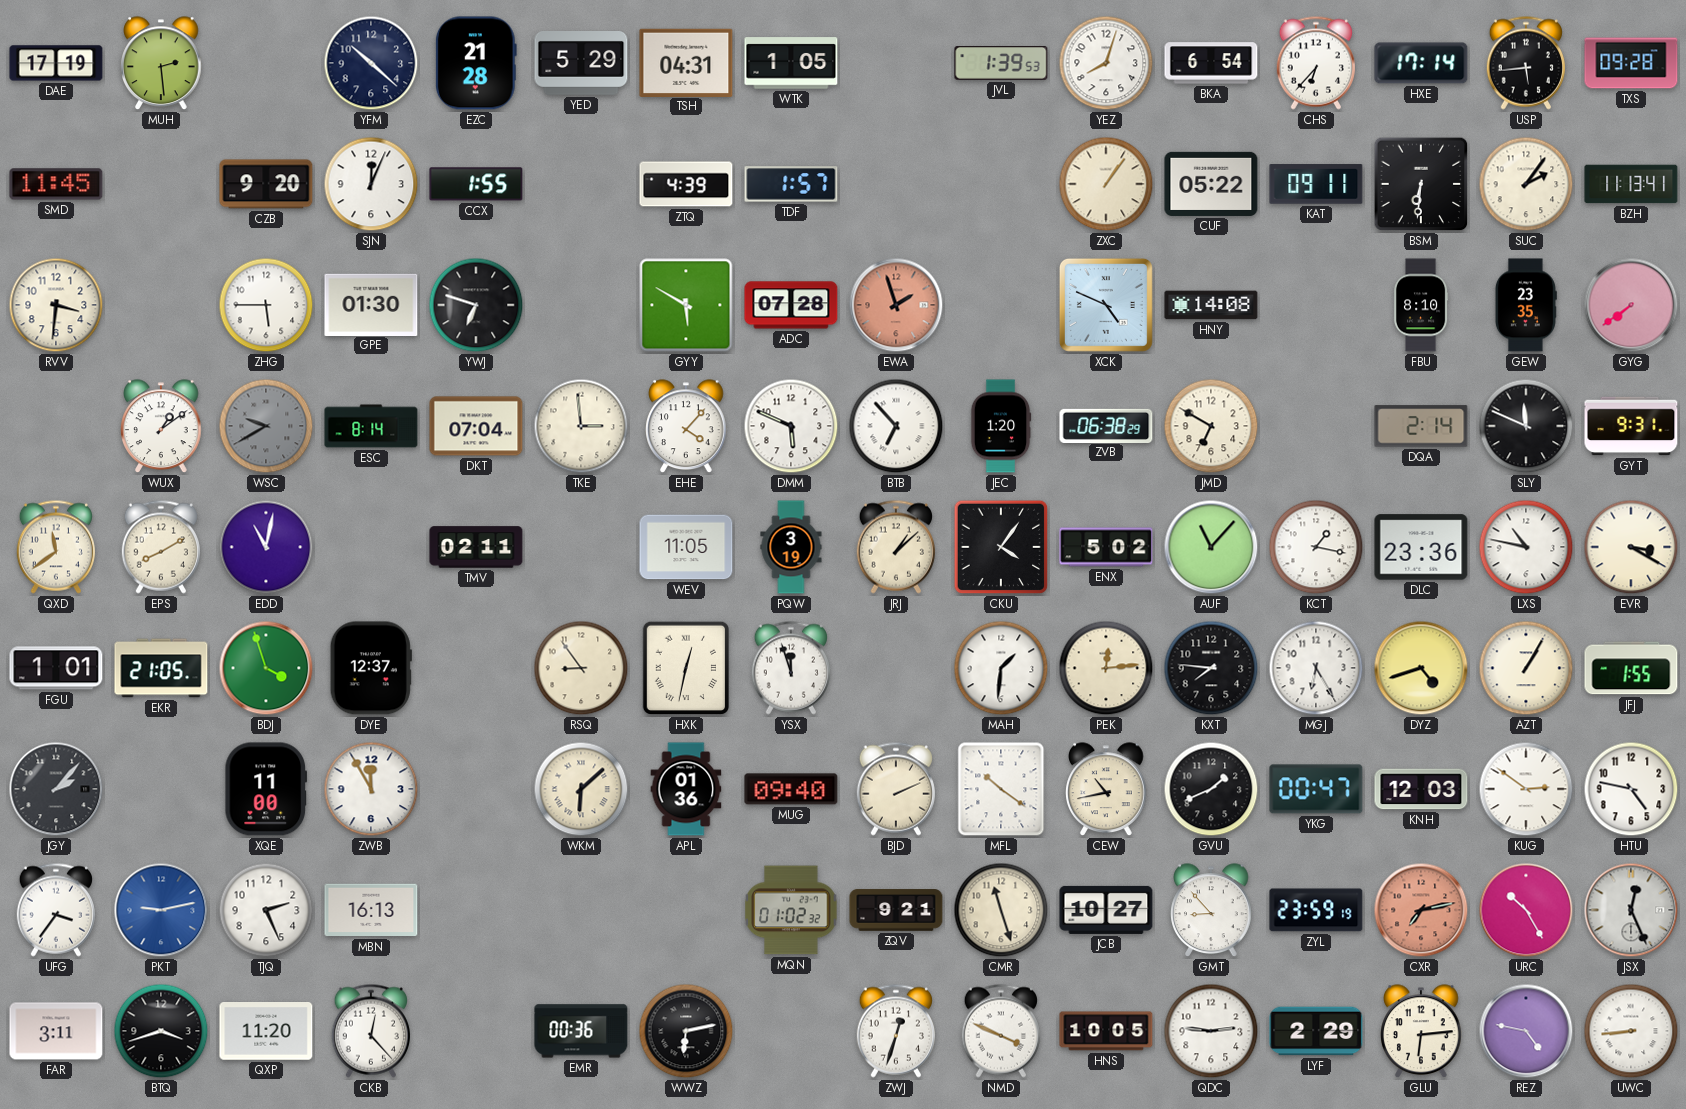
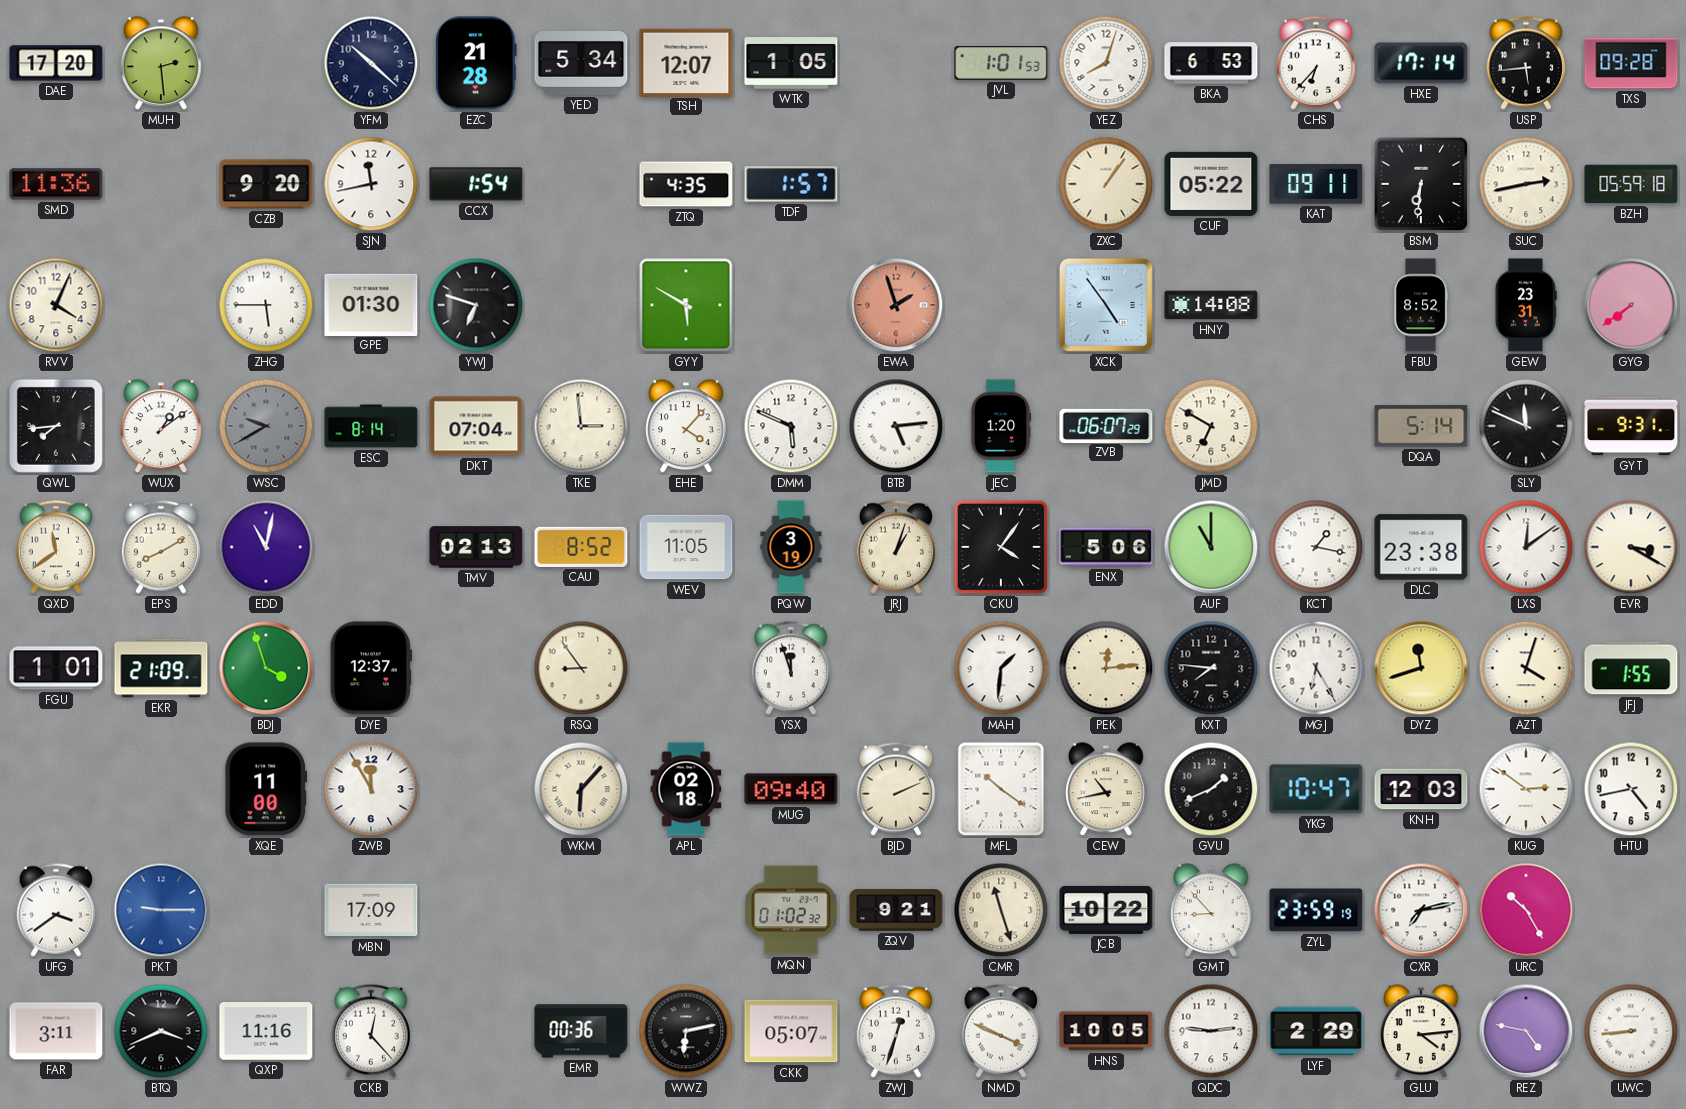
DAE: 17:19 -> 17:20 (56, 63)
YED: 5:29 -> 5:34 (581, 64)
TSH: 04:31 -> 12:07 (686, 62)
JVL: 1:39 -> 1:01 (1001, 63)
BKA: 6:54 -> 6:53 (1211, 63)
SMD: 11:45 -> 11:36 (56, 184)
SJN: 12:04 -> 11:43 (371, 184)
CCX: 1:55 -> 1:54 (476, 184)
ZTQ: 4:39 -> 4:35 (686, 184)
SUC: 2:06 -> 2:43 (1526, 184)
BZH: 11:13 -> 05:59 (1631, 184)
RVV: 3:31 -> 4:04 (56, 305)
ADC: 07:28 -> none (791, 305)
XCK: 4:49 -> 4:54 (1106, 305)
FBU: 8:10 -> 8:52 (1421, 305)
GEW: 23:35 -> 23:31 (1525, 305)
QWL: none -> 7:44 (56, 426)
BTB: 6:53 -> 5:14 (896, 426)
ZVB: 06:38 -> 06:07 (1106, 425)
DQA: 2:14 -> 5:14 (1421, 426)
TMV: 02:11 -> 02:13 (476, 547)
CAU: none -> 8:52 (581, 547)
JRJ: 1:08 -> 1:03 (896, 547)
ENX: 5:02 -> 5:06 (1106, 547)
AUF: 11:07 -> 11:00 (1211, 547)
DLC: 23:36 -> 23:38 (1421, 547)
LXS: 10:47 -> 12:09 (1526, 547)
EKR: 21:05 -> 21:09 (161, 668)
HXK: 12:32 -> none (685, 668)
DYZ: 4:42 -> 11:42 (1421, 668)
AZT: 1:05 -> 4:03 (1526, 668)
JGY: 2:07 -> none (56, 789)
WKM: 6:08 -> 6:07 (581, 789)
APL: 01:36 -> 02:18 (686, 789)
YKG: 00:47 -> 10:47 (1316, 789)
HTU: 4:47 -> 4:43 (1631, 789)
UFG: 3:36 -> 3:39 (56, 910)
PKT: 9:13 -> 9:15 (161, 910)
TJQ: 2:26 -> none (266, 910)
MBN: 16:13 -> 17:09 (371, 910)
JCB: 10:27 -> 10:22 (1106, 910)
CXR dial: salmon -> white (1421, 910)
JSX: 12:26 -> none (1631, 910)
BTQ: 3:42 -> 3:41 (161, 1031)
QXP: 11:20 -> 11:16 (266, 1032)
CKK: none -> 05:07 (791, 1031)
GLU: 6:14 -> 4:14 (1422, 1032)
